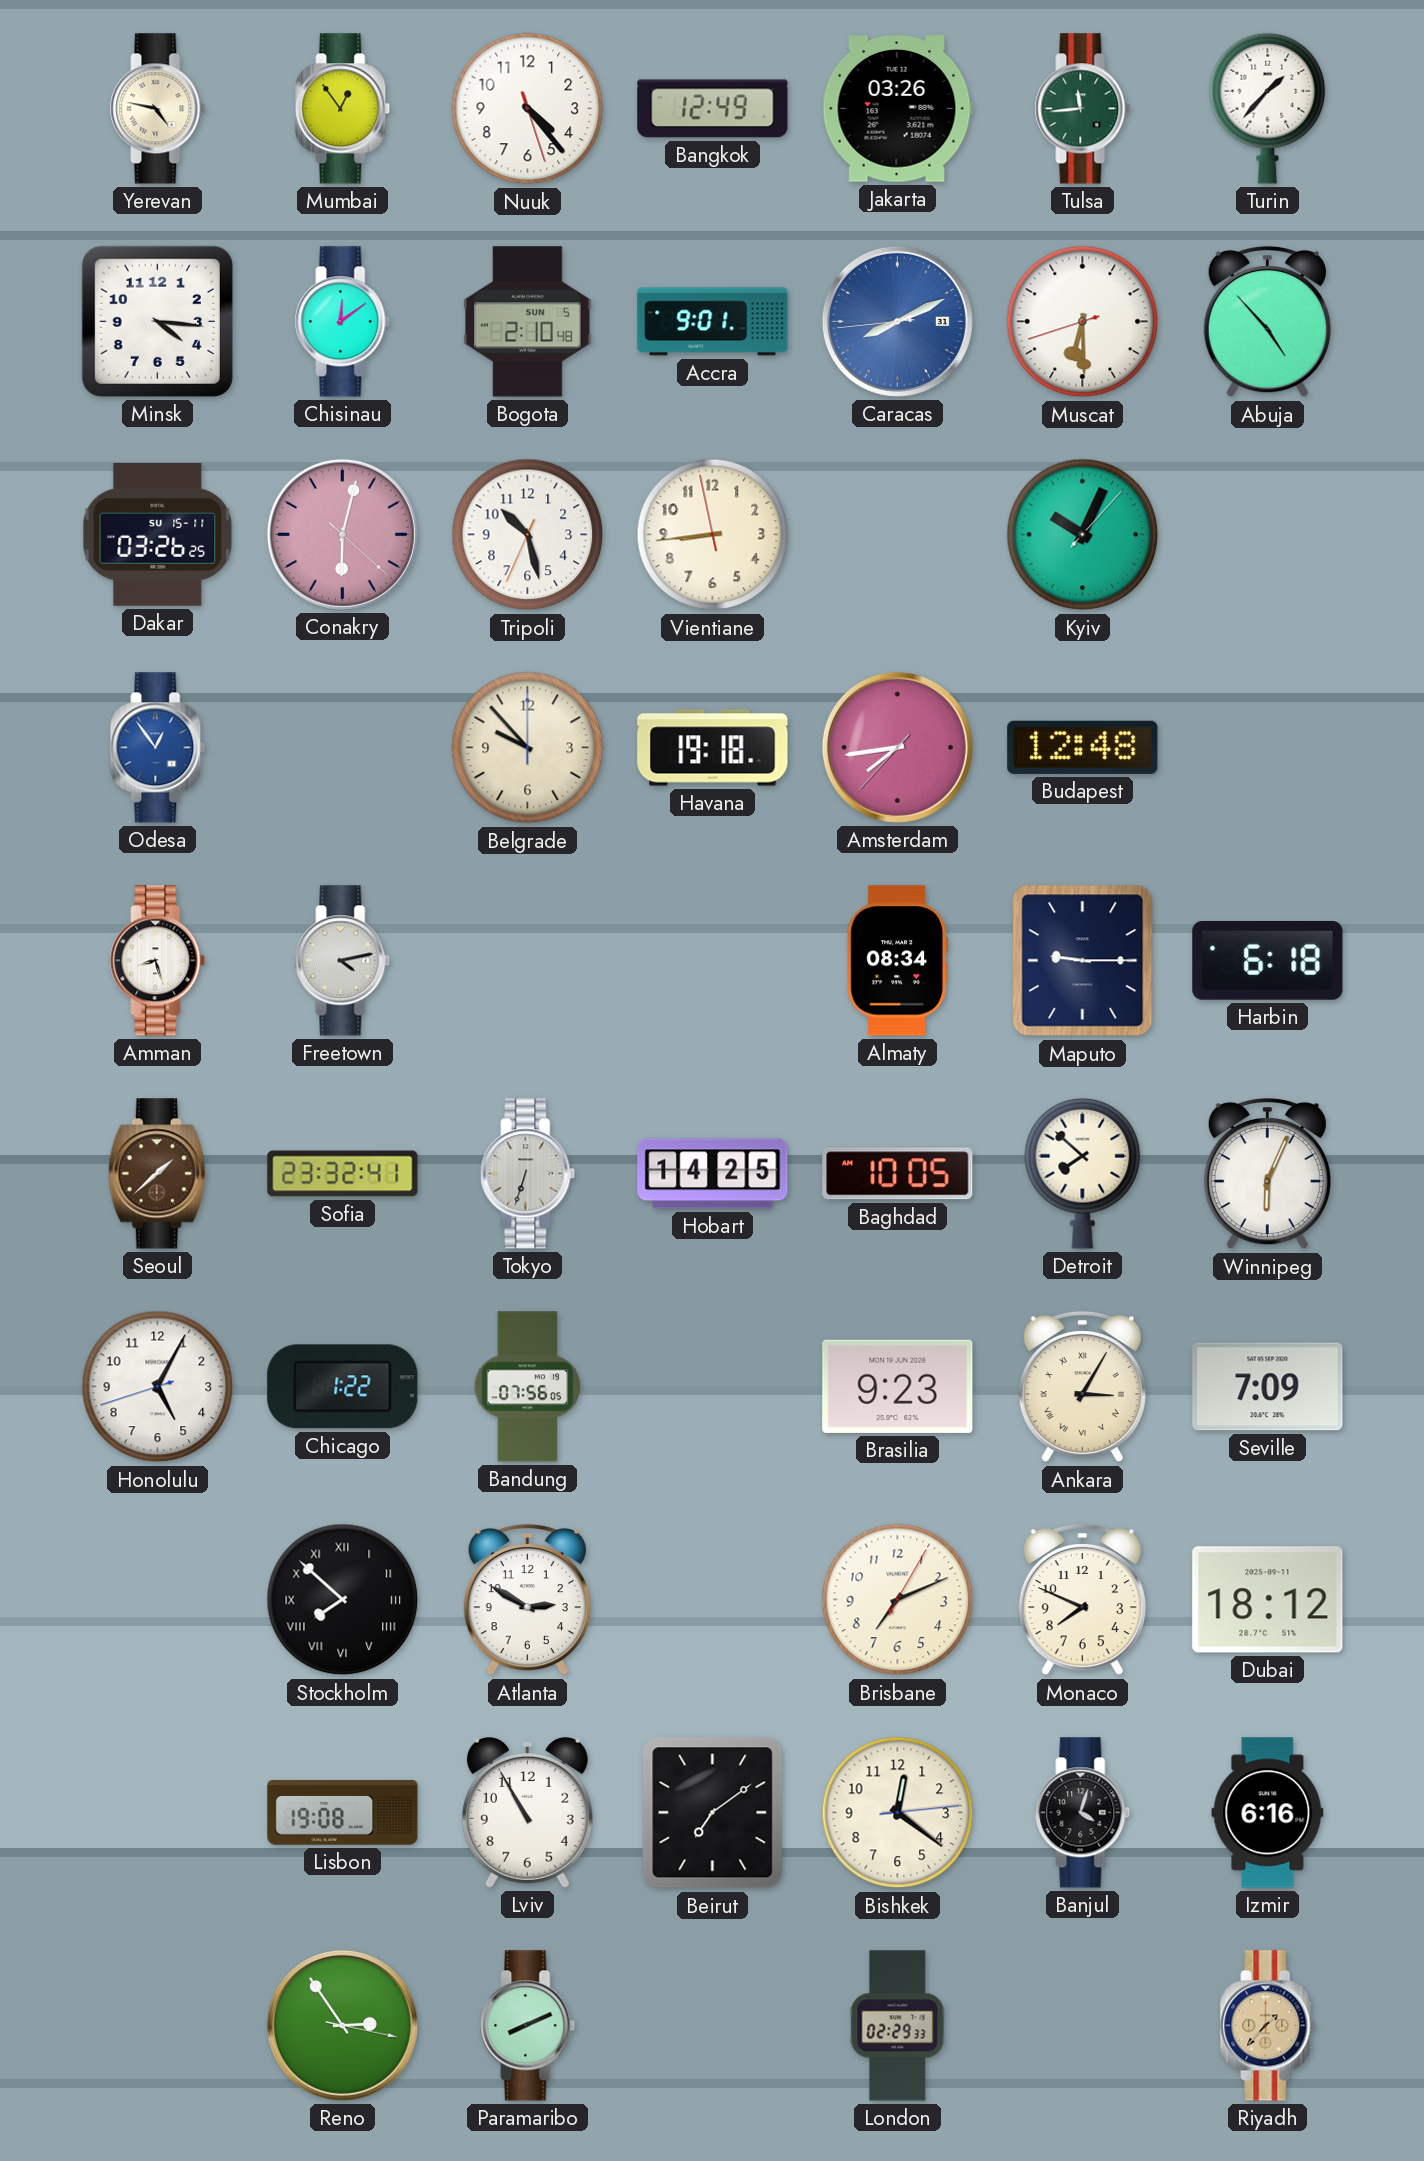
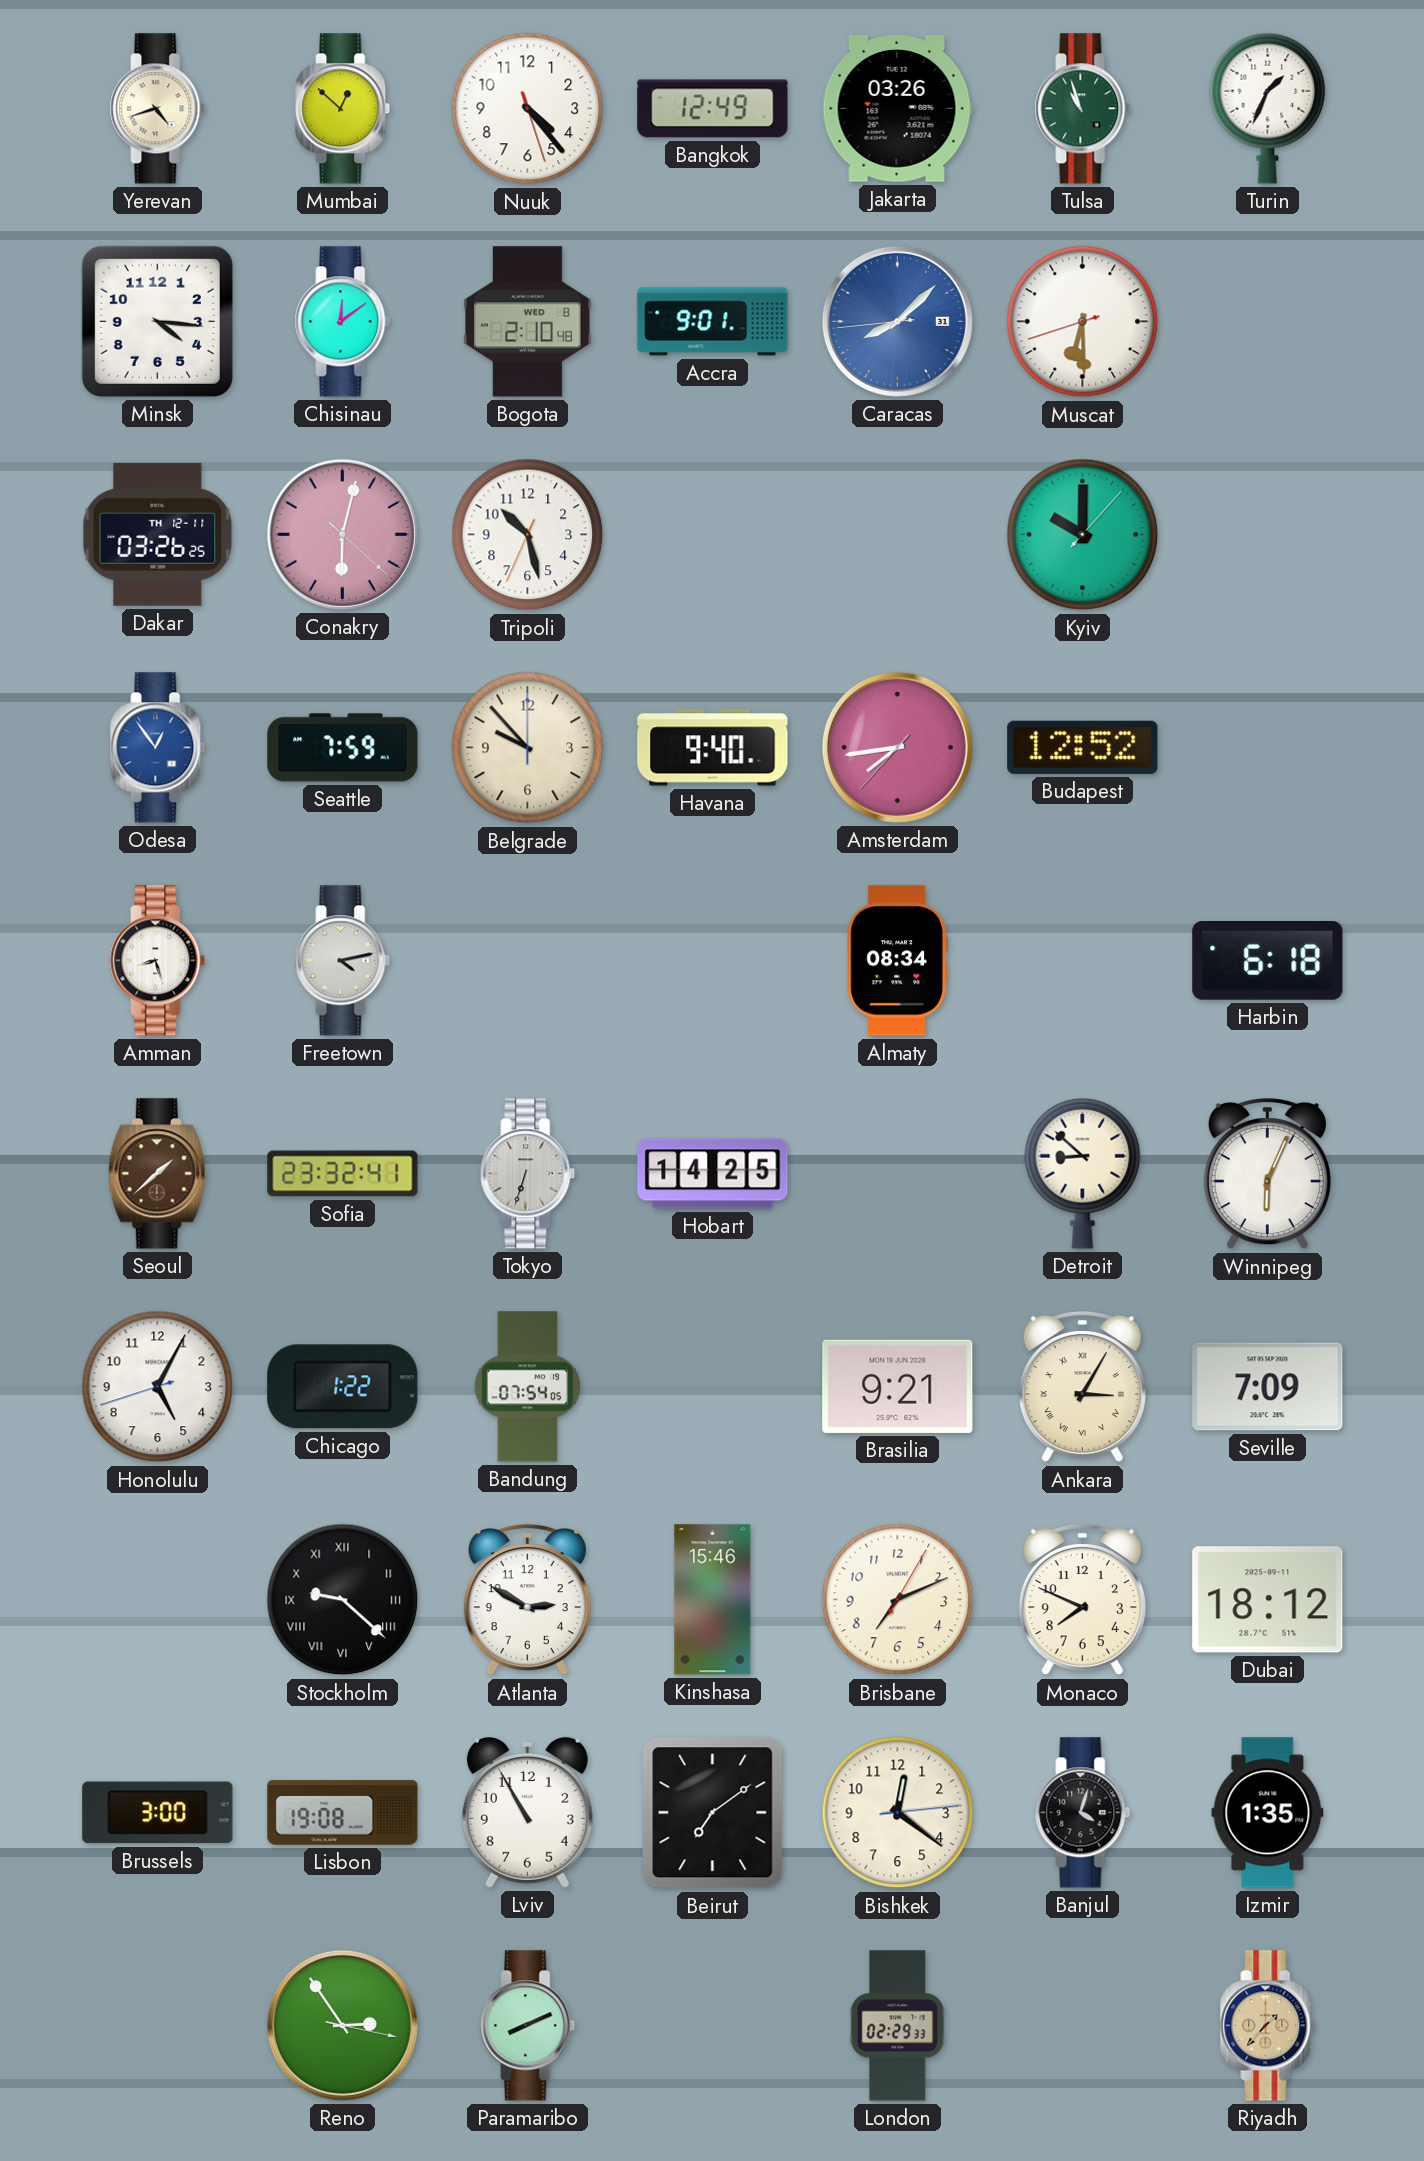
Yerevan: 4:47 -> 4:42 (158, 109)
Mumbai: 12:54 -> 12:52 (343, 109)
Tulsa: 11:44 -> 10:57 (1083, 109)
Turin: 1:37 -> 1:34 (1268, 108)
Bogota date: SUN 5 -> WED 8 (528, 322)
Caracas: 8:10 -> 8:07 (897, 321)
Abuja: 4:53 -> none (1267, 322)
Dakar date: SU 15-11 -> TH 12-11 (158, 534)
Vientiane: 8:43 -> none (713, 535)
Kyiv: 10:04 -> 10:00 (1083, 535)
Seattle: none -> 7:59 (343, 748)
Havana: 19:18 -> 9:40 (713, 748)
Budapest: 12:48 -> 12:52 (1083, 747)
Maputo: 9:15 -> none (1083, 961)
Baghdad: 10:05 -> none (898, 1174)
Detroit: 7:52 -> 8:52 (1083, 1173)
Bandung: 07:56 -> 07:54 (528, 1387)
Brasilia: 9:23 -> 9:21 (898, 1386)
Stockholm: 7:52 -> 9:22 (343, 1600)
Kinshasa: none -> 15:46 (713, 1600)
Brussels: none -> 3:00 (158, 1813)
Izmir: 6:16 -> 1:35 (1268, 1813)
